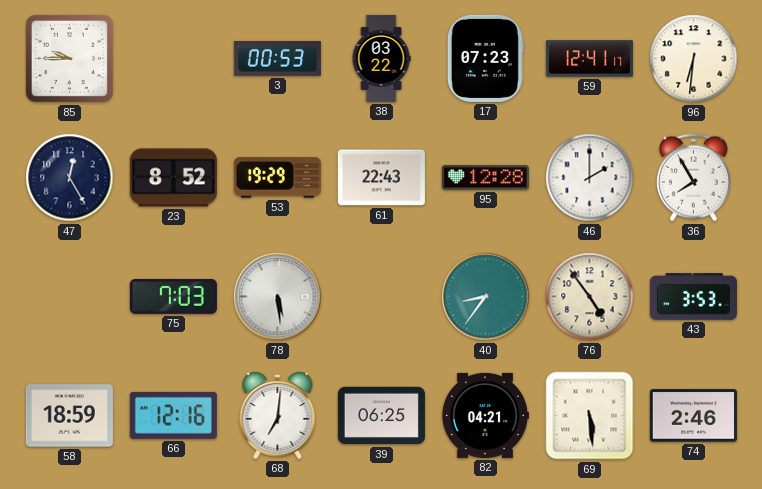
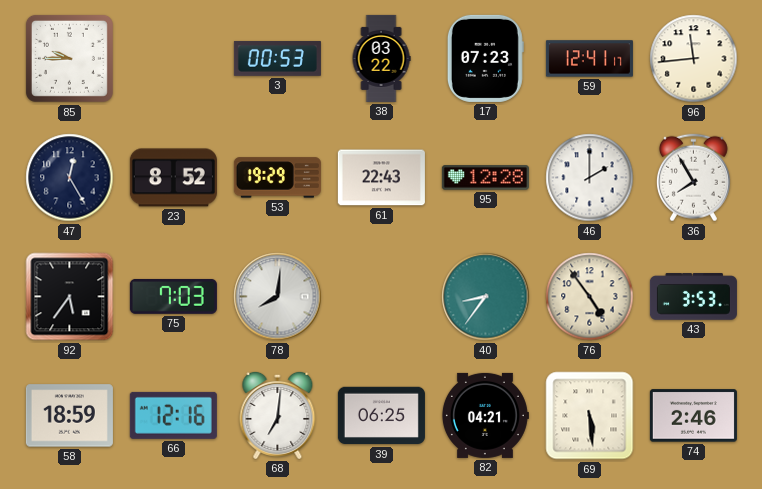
96: 6:31 -> 11:44 (694, 59)
92: none -> 5:36 (70, 297)
78: 5:29 -> 8:01 (278, 297)
